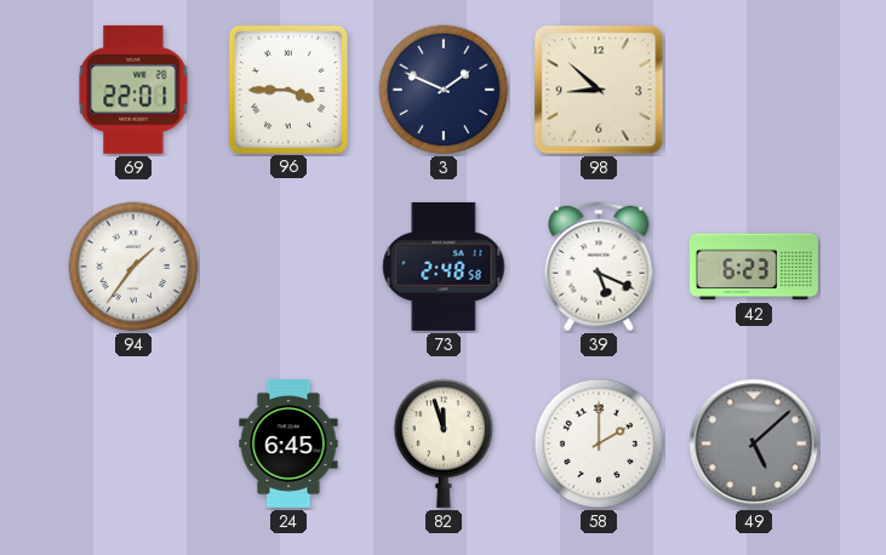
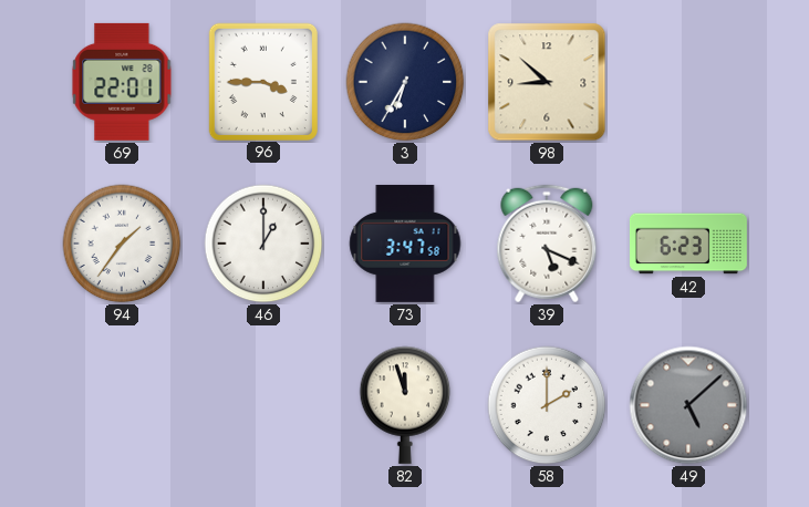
3: 1:49 -> 6:35 (405, 82)
46: none -> 1:00 (263, 244)
73: 2:48 -> 3:47 (405, 244)
24: 6:45 -> none (288, 444)
